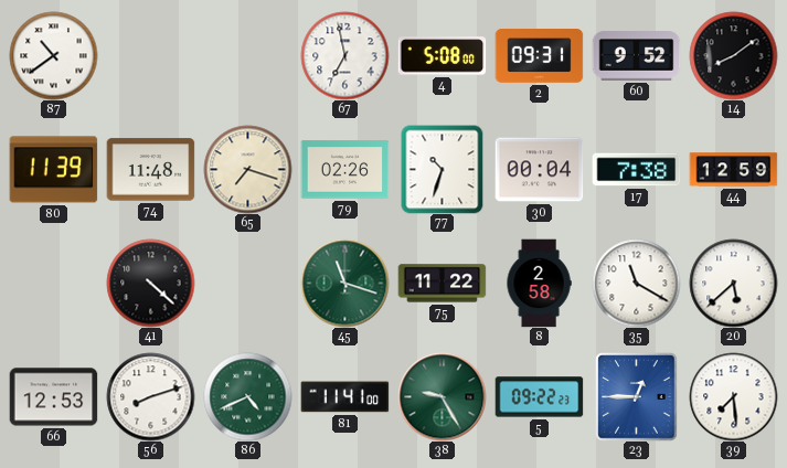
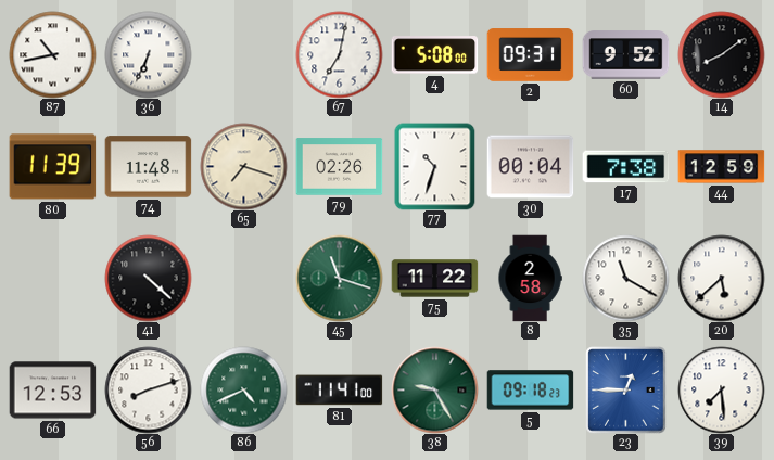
87: 10:39 -> 10:43 (52, 54)
36: none -> 6:34 (148, 54)
67: 6:58 -> 7:02 (339, 54)
5: 09:22 -> 09:18 (530, 391)
